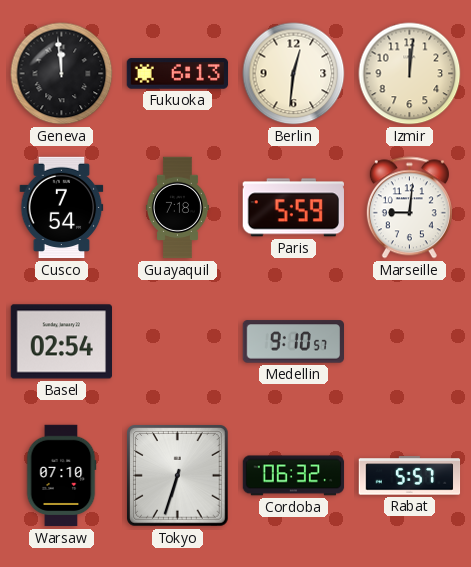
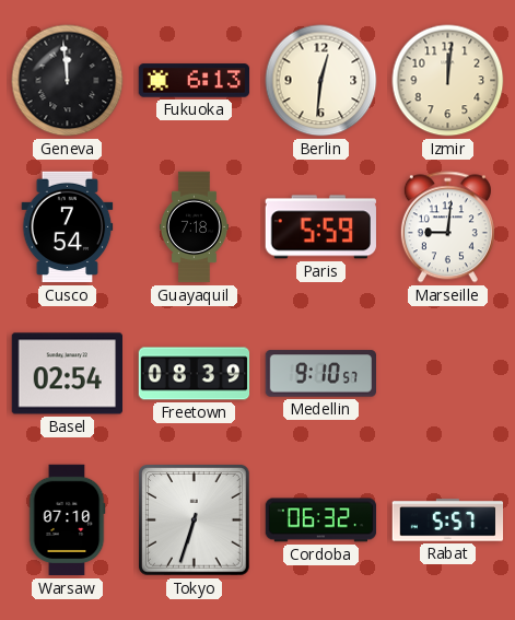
Freetown: none -> 08:39 (195, 374)
